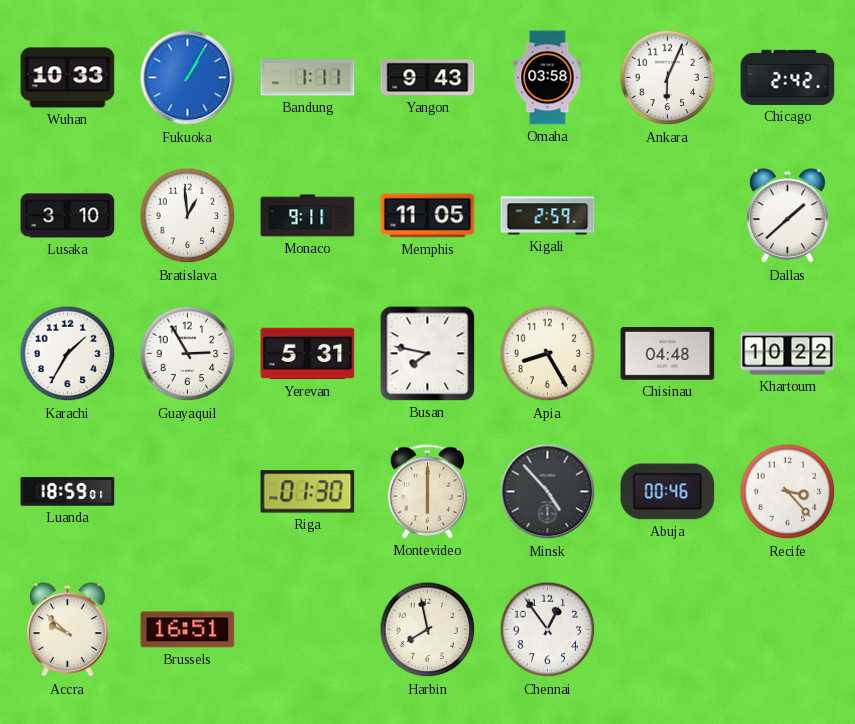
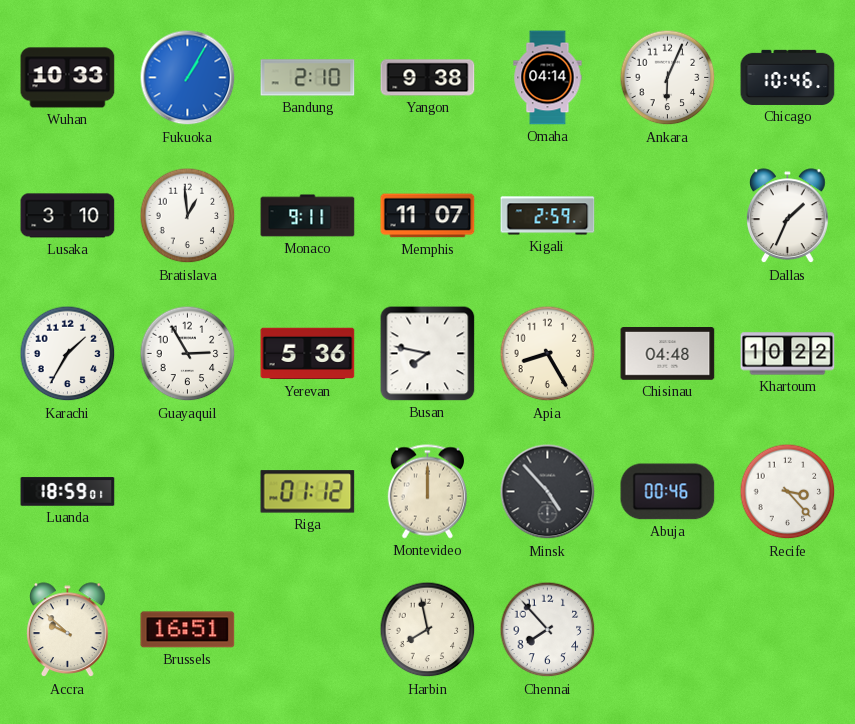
Bandung: 1:11 -> 2:10 (308, 78)
Yangon: 9:43 -> 9:38 (428, 78)
Omaha: 03:58 -> 04:14 (548, 78)
Chicago: 2:42 -> 10:46 (788, 77)
Memphis: 11:05 -> 11:07 (428, 216)
Dallas: 1:38 -> 1:34 (788, 216)
Yerevan: 5:31 -> 5:36 (308, 354)
Riga: 01:30 -> 01:12 (308, 492)
Montevideo: 6:00 -> 12:00 (427, 492)
Chennai: 12:54 -> 7:53 (548, 630)
